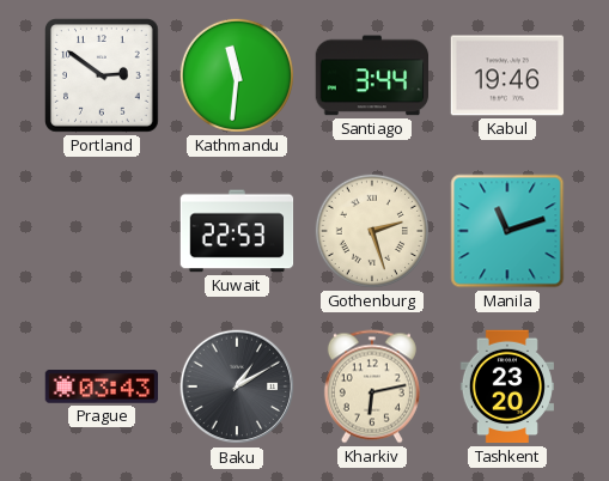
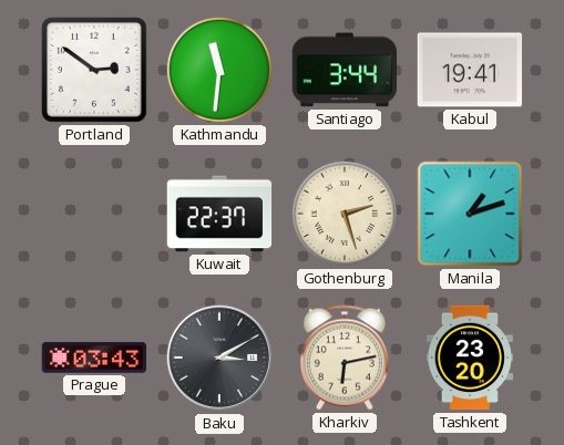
Kabul: 19:46 -> 19:41 (470, 70)
Kuwait: 22:53 -> 22:37 (219, 214)
Manila: 11:12 -> 1:12 (470, 214)
Baku: 1:10 -> 3:10 (219, 358)
